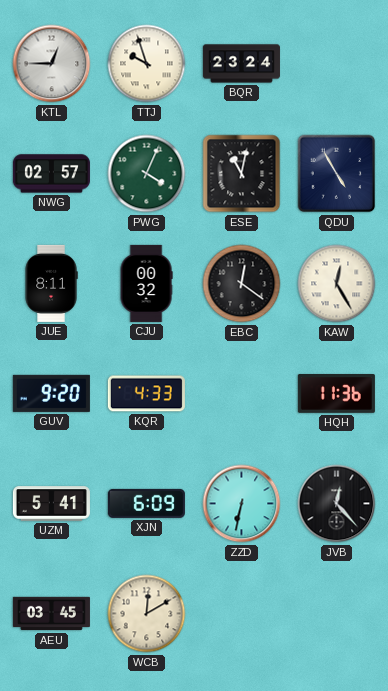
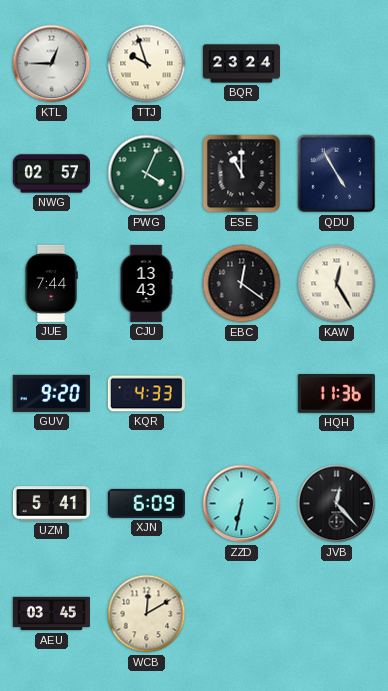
ESE: 11:02 -> 11:00 (242, 174)
JUE: 8:11 -> 7:44 (51, 283)
CJU: 00:32 -> 13:43 (146, 283)
